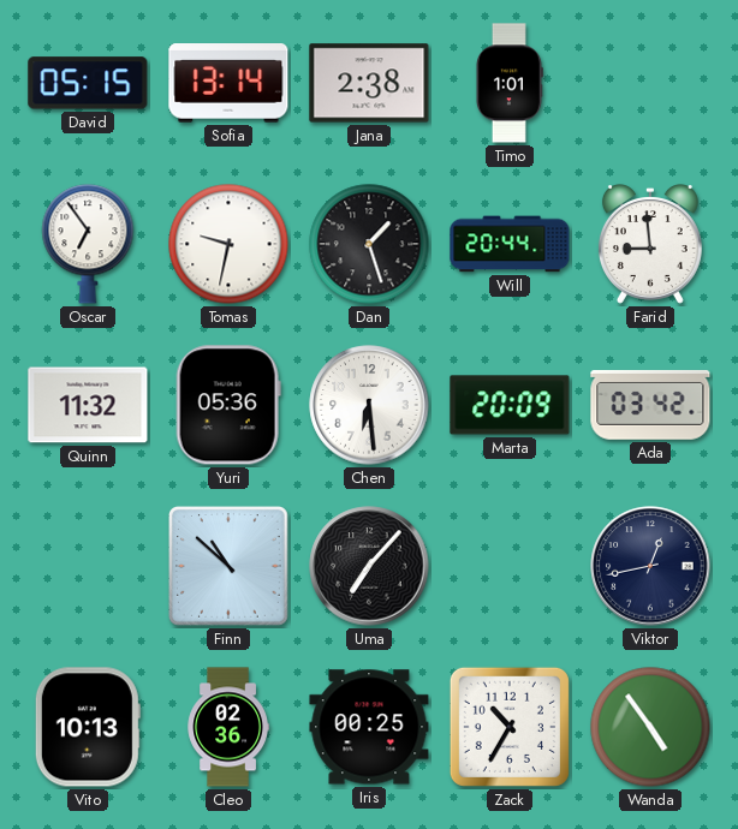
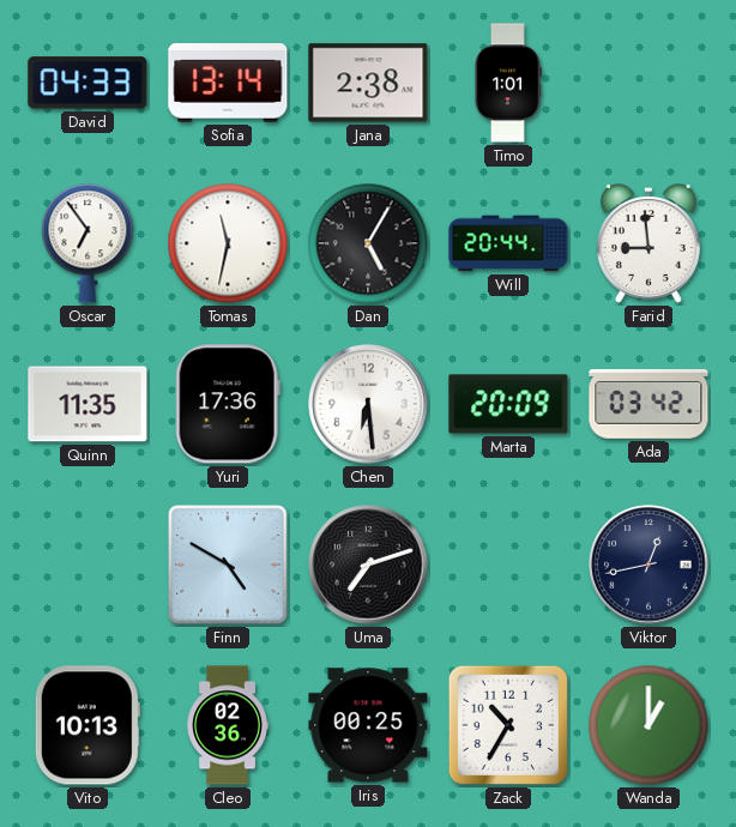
David: 05:15 -> 04:33 (88, 83)
Tomas: 9:32 -> 11:32 (228, 243)
Dan: 1:27 -> 5:05 (368, 243)
Quinn: 11:32 -> 11:35 (88, 404)
Yuri: 05:36 -> 17:36 (228, 404)
Finn: 10:52 -> 4:50 (229, 566)
Uma: 7:07 -> 7:12 (368, 565)
Wanda: 4:54 -> 1:00 (648, 725)
